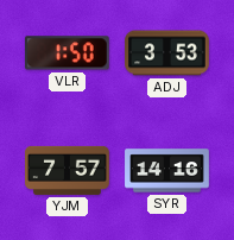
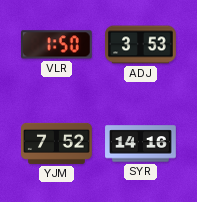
YJM: 7:57 -> 7:52 (57, 143)
